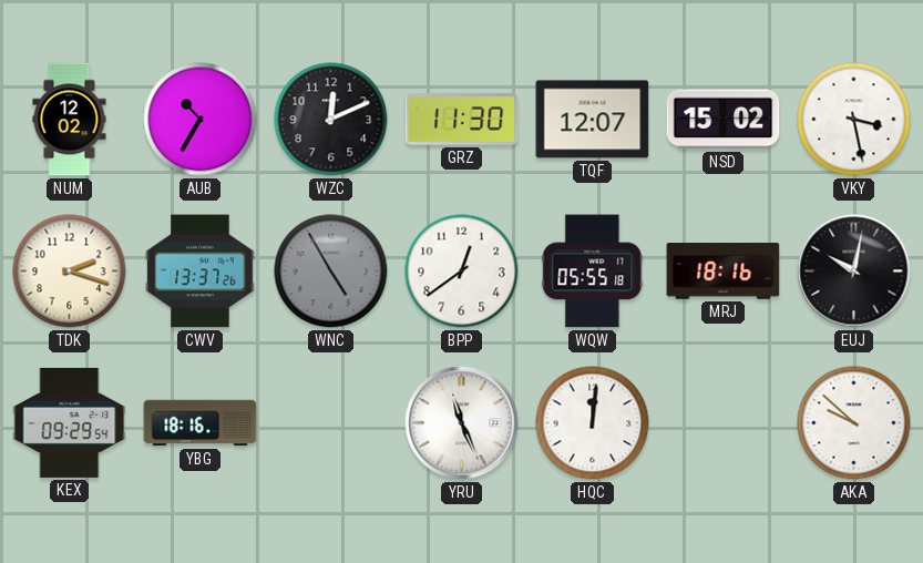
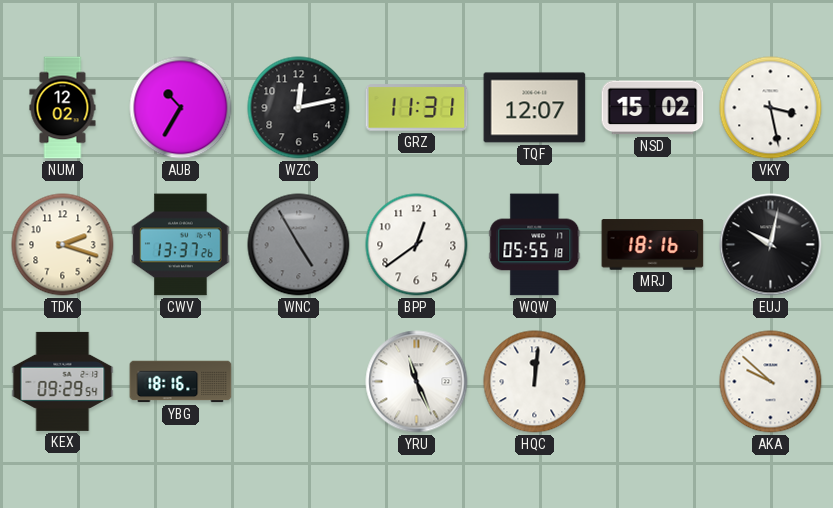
WZC: 12:11 -> 12:13 (299, 108)
GRZ: 11:30 -> 11:31 (417, 108)
